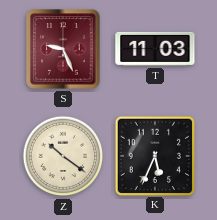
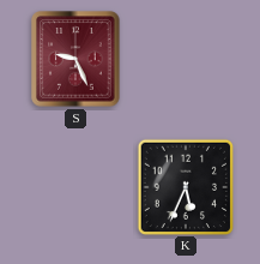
T: 11:03 -> none (155, 49)
Z: 10:21 -> none (63, 156)
